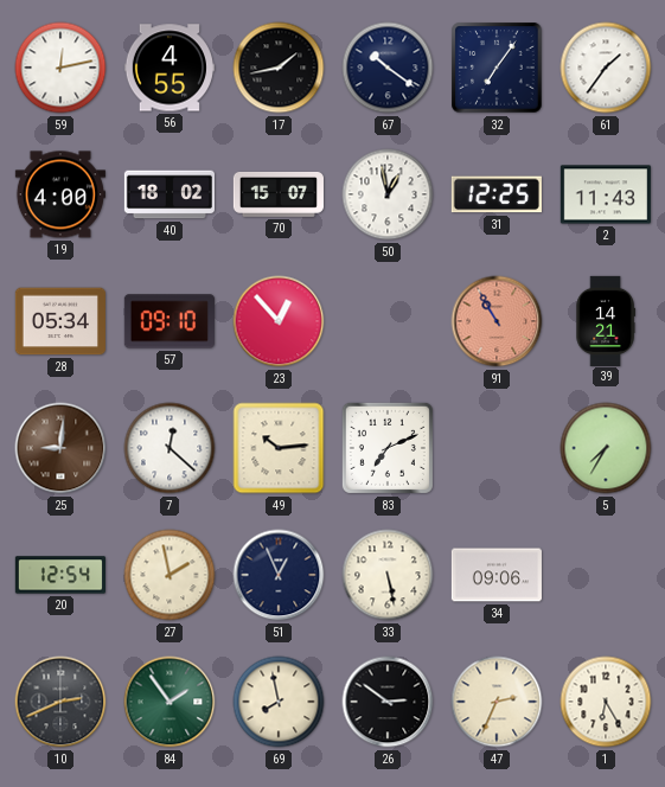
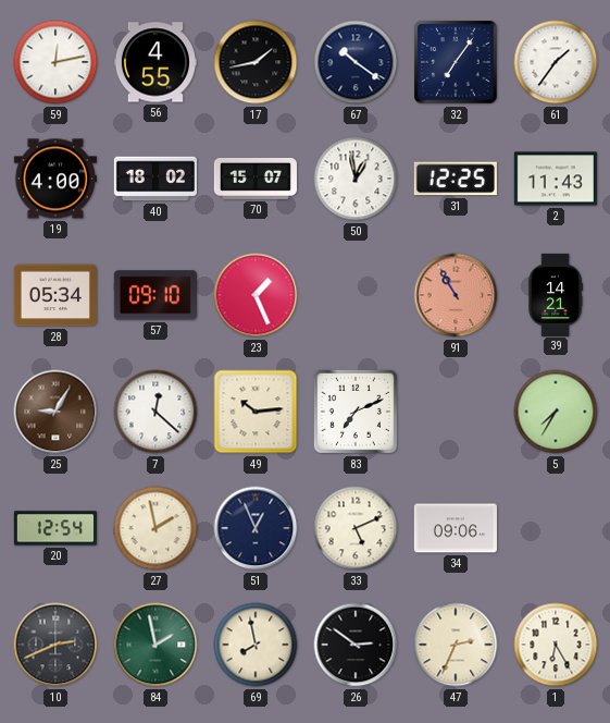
23: 12:53 -> 1:26 (256, 295)
25: 9:01 -> 9:05 (55, 412)
33: 5:28 -> 5:11 (356, 528)
84: 1:54 -> 1:58 (155, 645)
